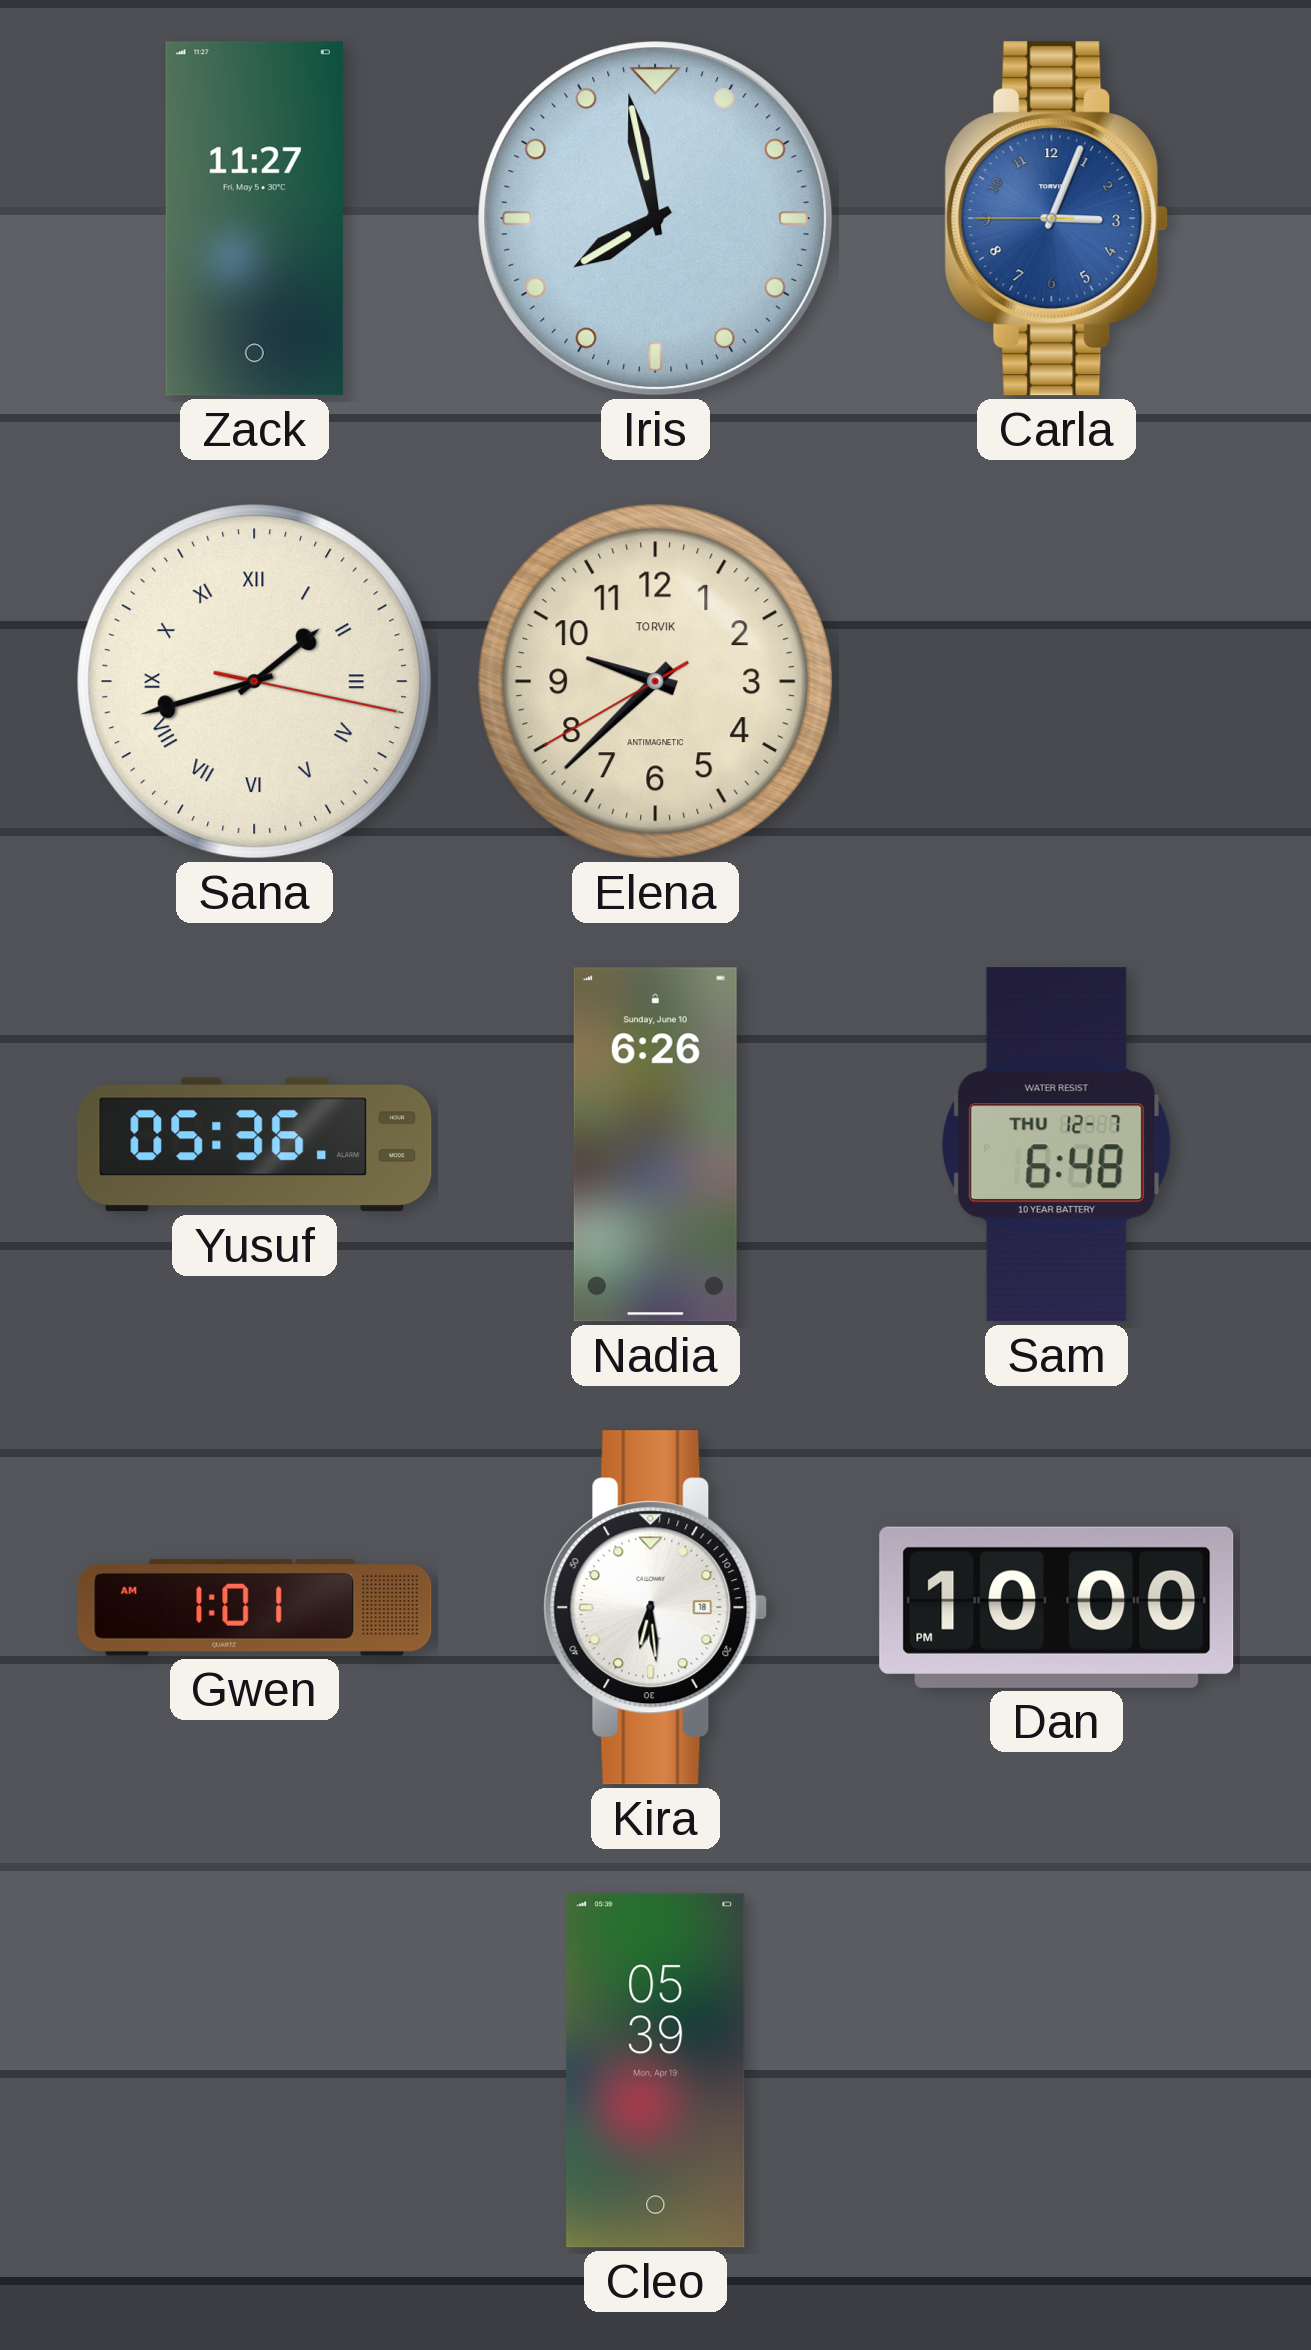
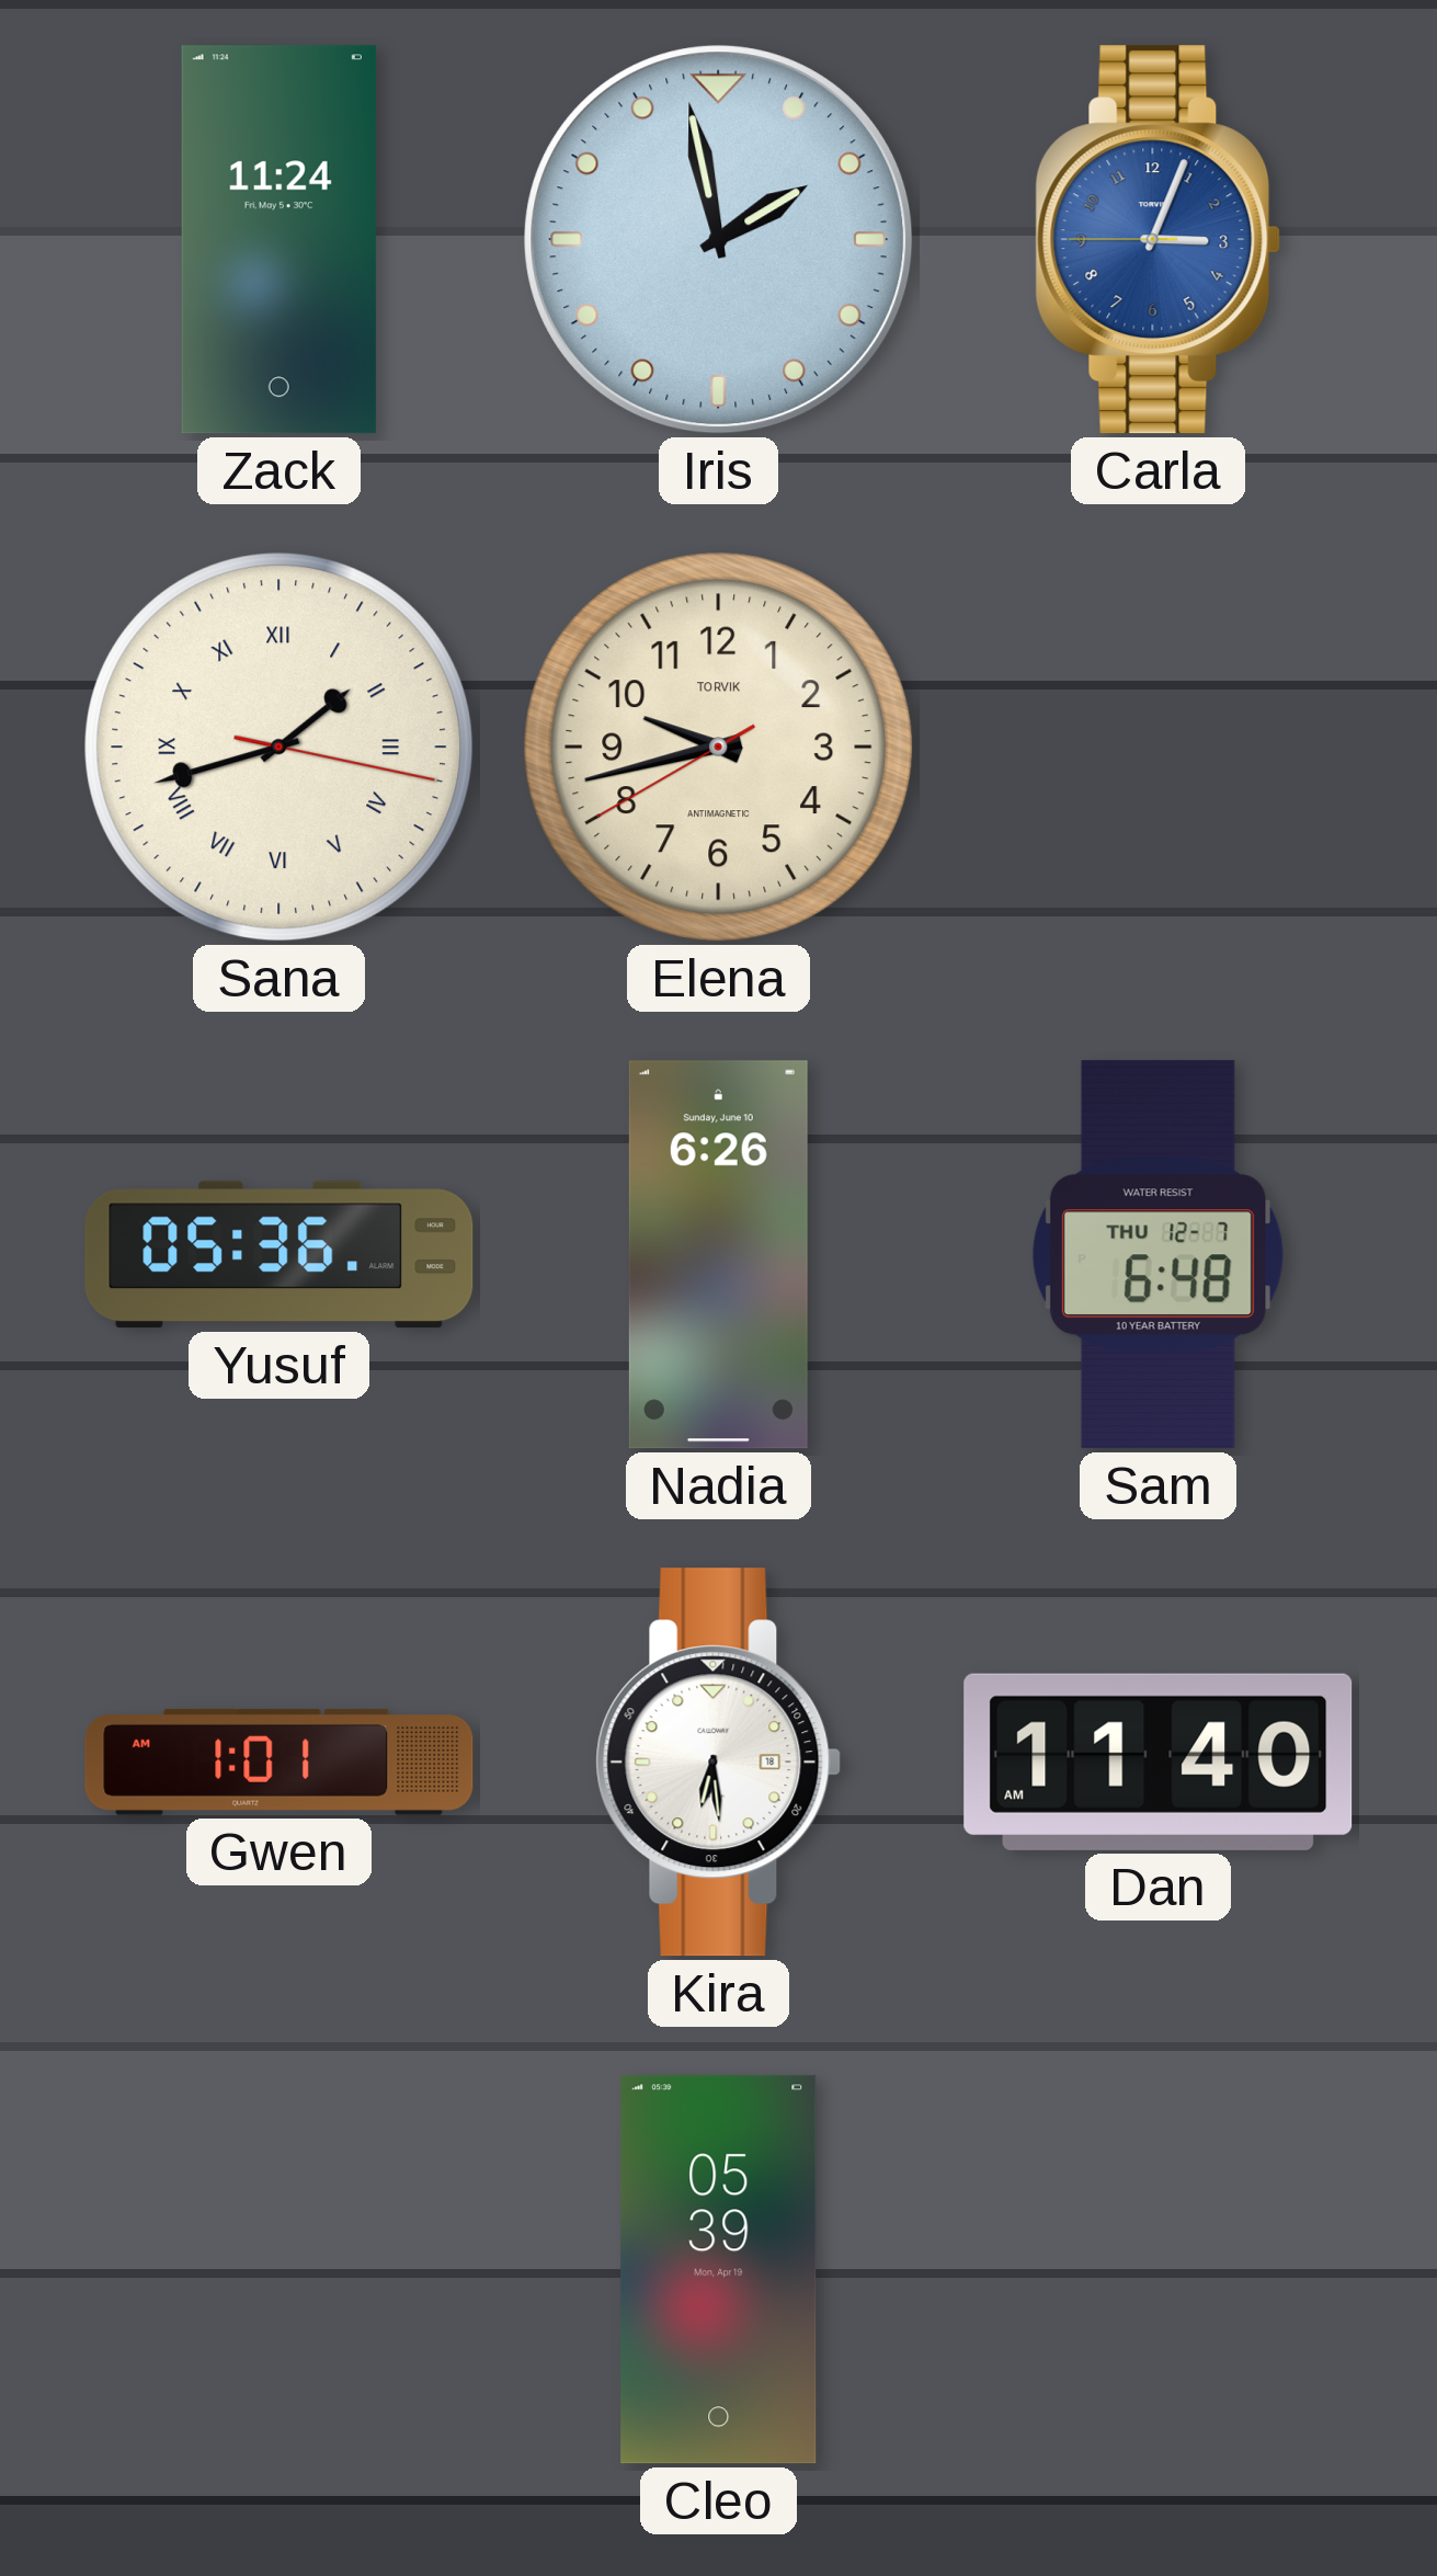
Zack: 11:27 -> 11:24 (278, 240)
Iris: 7:58 -> 1:58 (719, 240)
Elena: 9:37 -> 9:42 (719, 748)
Dan: 10:00 -> 11:40 (1159, 1762)
